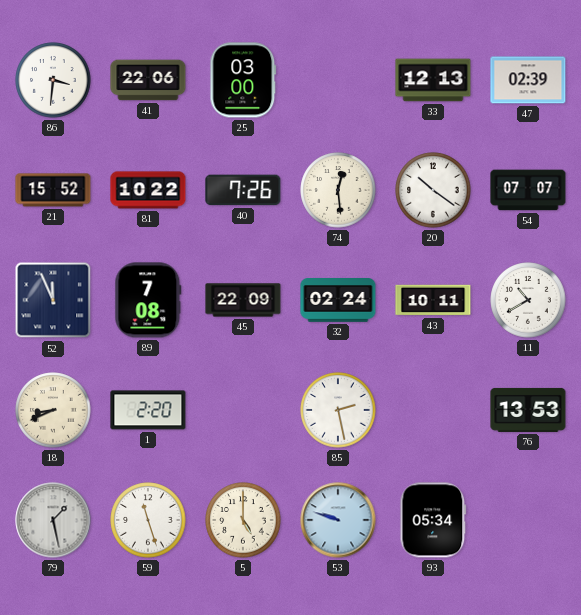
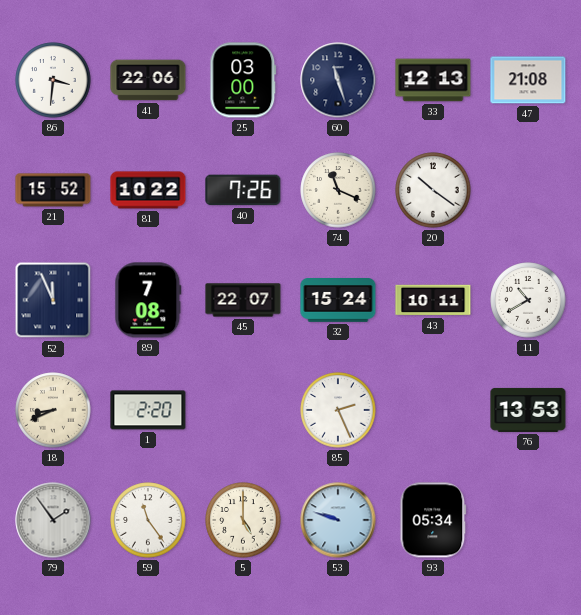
60: none -> 11:27 (338, 80)
47: 02:39 -> 21:08 (528, 80)
74: 12:29 -> 11:19 (338, 190)
54: 07:07 -> none (528, 190)
45: 22:09 -> 22:07 (243, 300)
32: 02:24 -> 15:24 (338, 300)
85: 2:28 -> 2:26 (338, 410)
79: 1:28 -> 1:54 (53, 520)
59: 11:27 -> 11:24 (148, 520)
